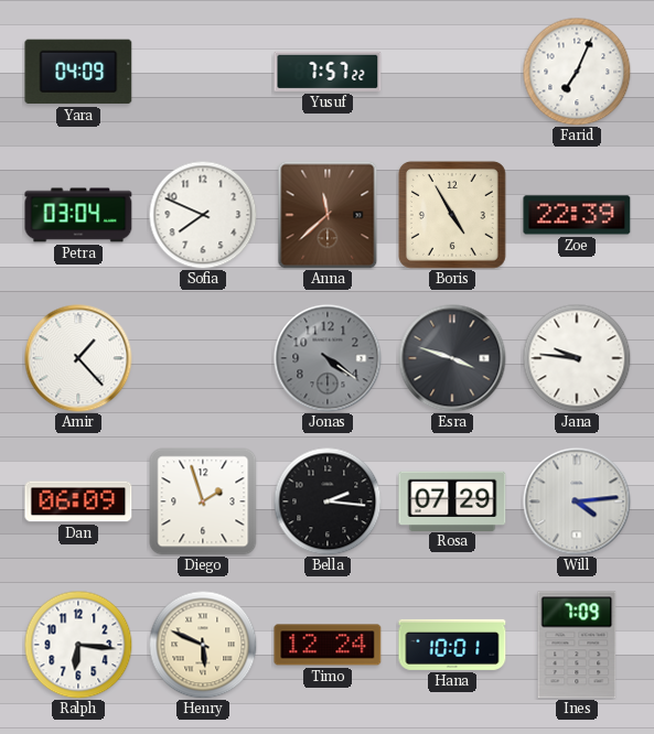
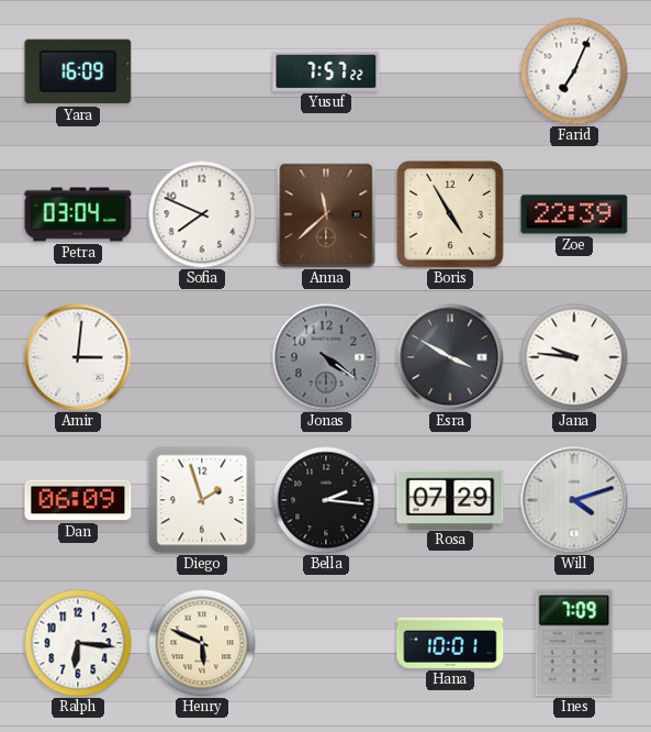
Yara: 04:09 -> 16:09 (78, 71)
Amir: 1:23 -> 3:01 (78, 357)
Esra: 3:48 -> 3:50 (450, 357)
Will: 4:14 -> 4:12 (574, 500)
Timo: 12:24 -> none (328, 645)
